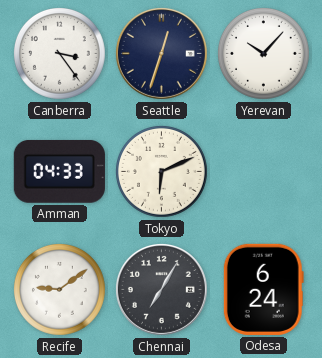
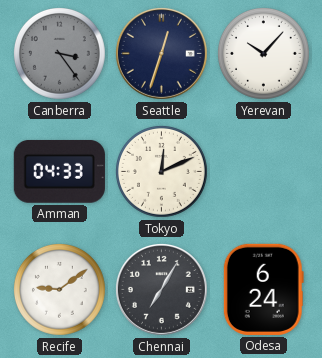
Canberra dial: white -> grey (60, 54)
Tokyo: 6:11 -> 12:11 (162, 172)
